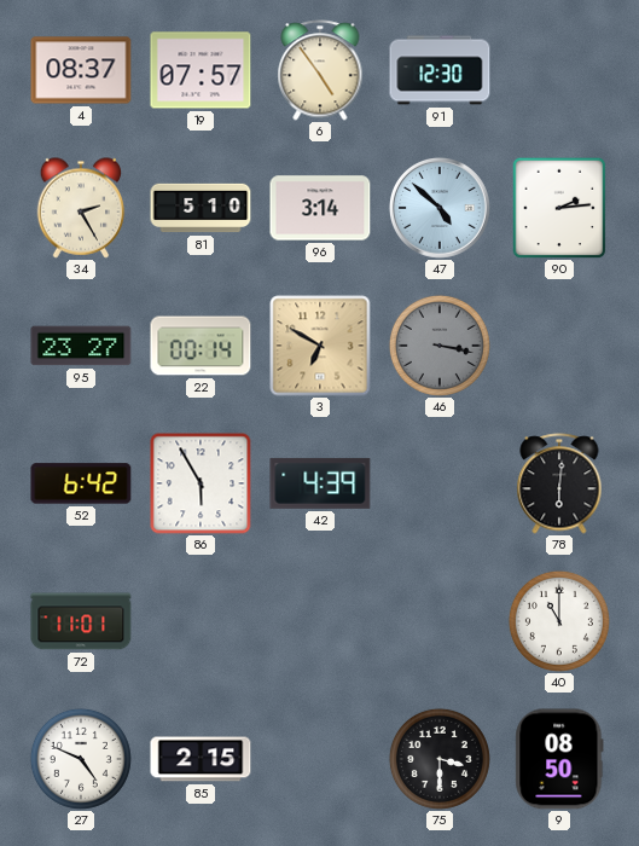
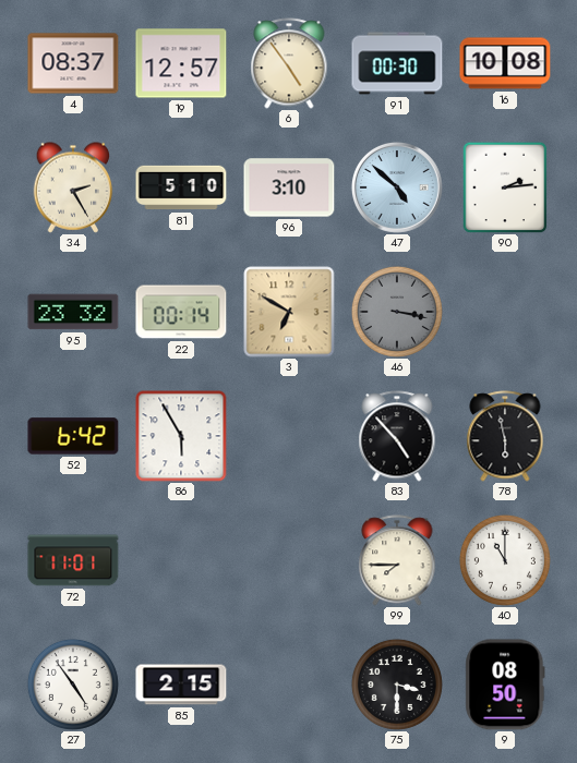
19: 07:57 -> 12:57 (181, 63)
91: 12:30 -> 00:30 (397, 63)
16: none -> 10:08 (505, 63)
96: 3:14 -> 3:10 (289, 187)
95: 23:27 -> 23:32 (73, 312)
42: 4:39 -> none (320, 483)
83: none -> 4:53 (397, 436)
78: 6:01 -> 5:58 (505, 436)
99: none -> 7:45 (397, 560)
27: 4:49 -> 4:54 (73, 685)
